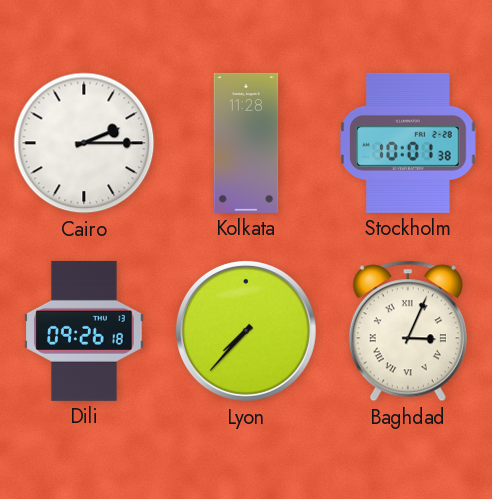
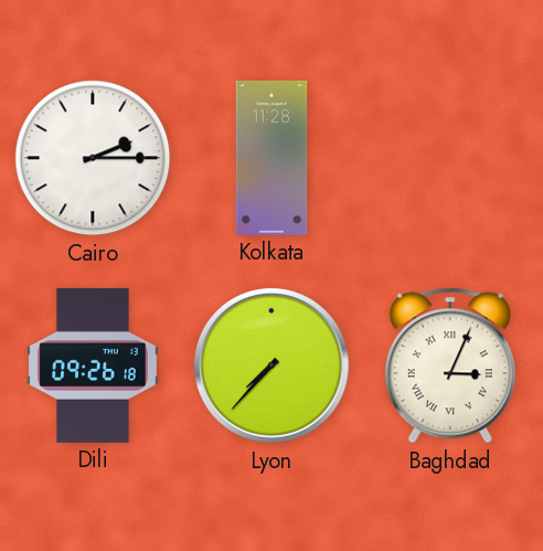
Stockholm: 10:01 -> none (408, 143)
